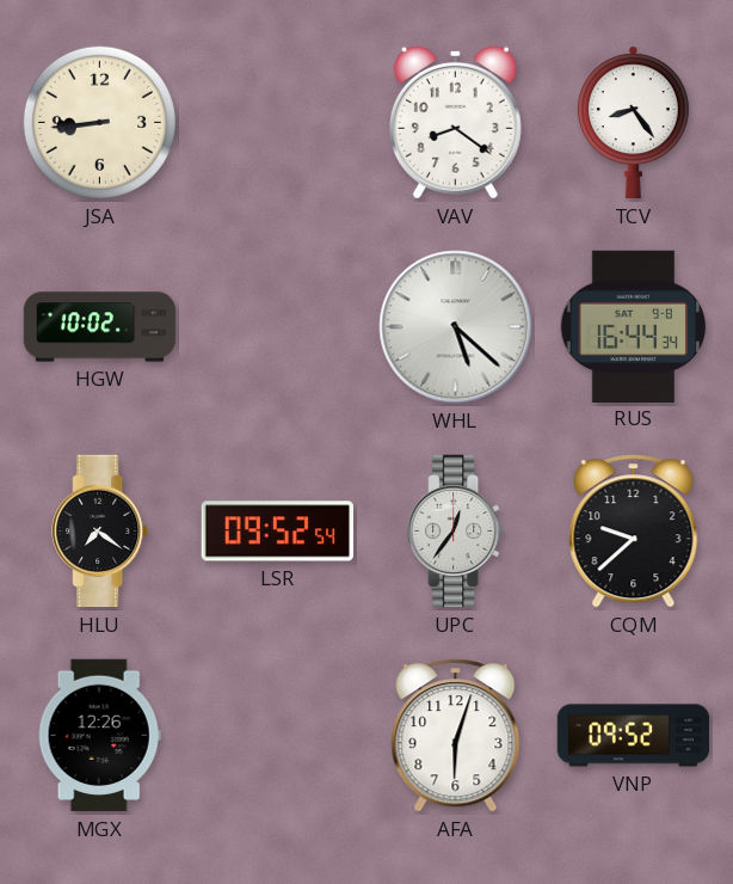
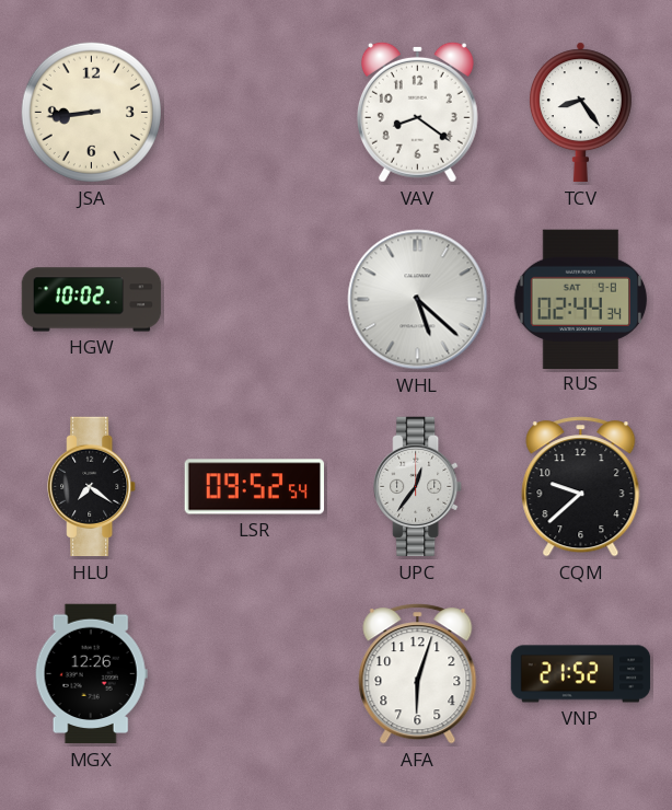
RUS: 16:44 -> 02:44 (580, 299)
VNP: 09:52 -> 21:52 (581, 674)
